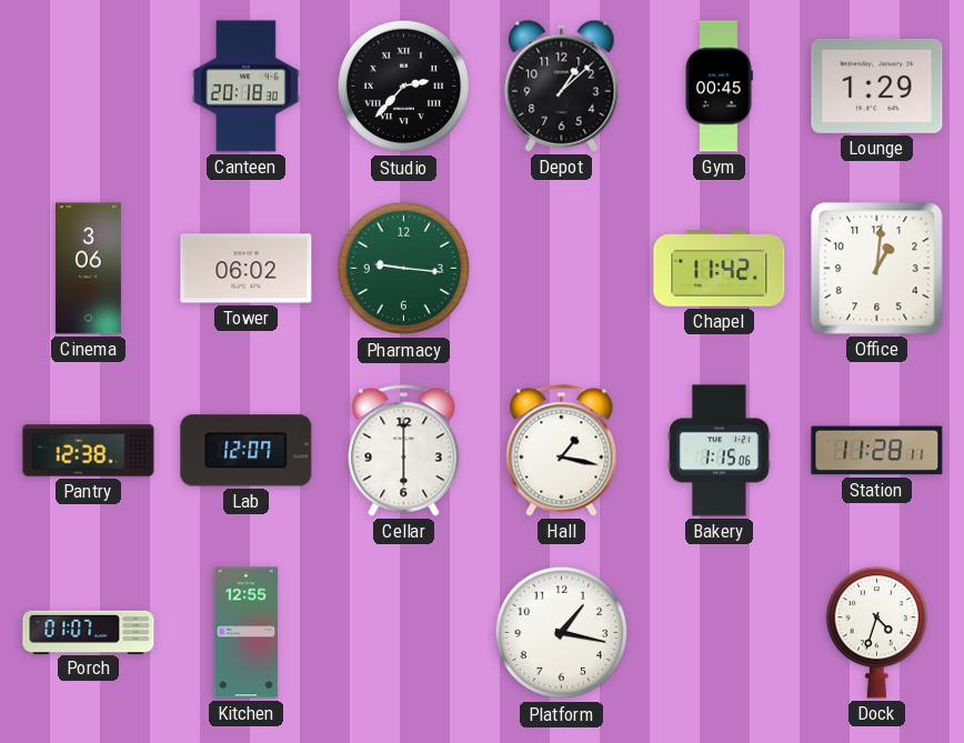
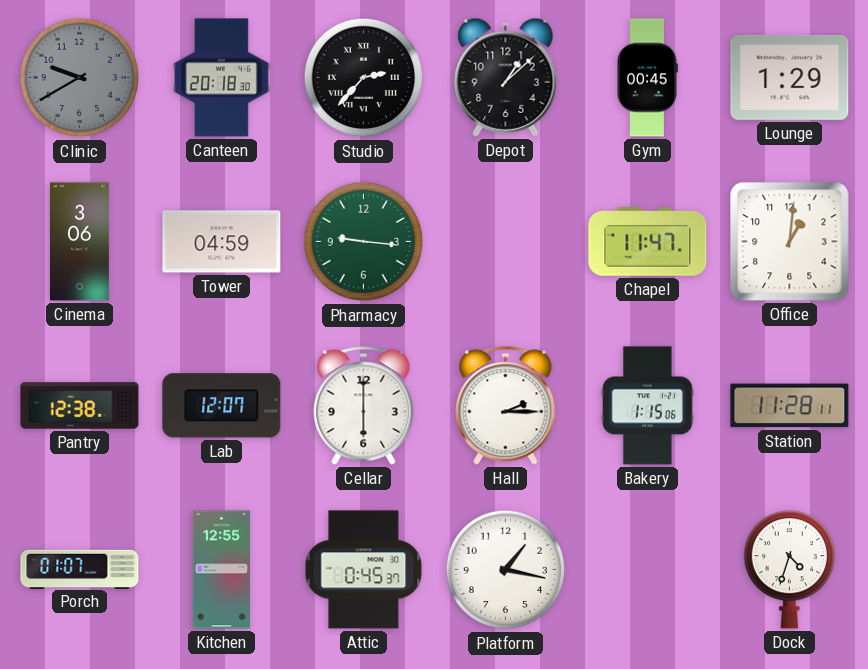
Clinic: none -> 9:40 (80, 78)
Tower: 06:02 -> 04:59 (222, 242)
Chapel: 11:42 -> 11:47 (648, 242)
Hall: 1:17 -> 2:15 (506, 406)
Attic: none -> 0:45 (364, 570)
